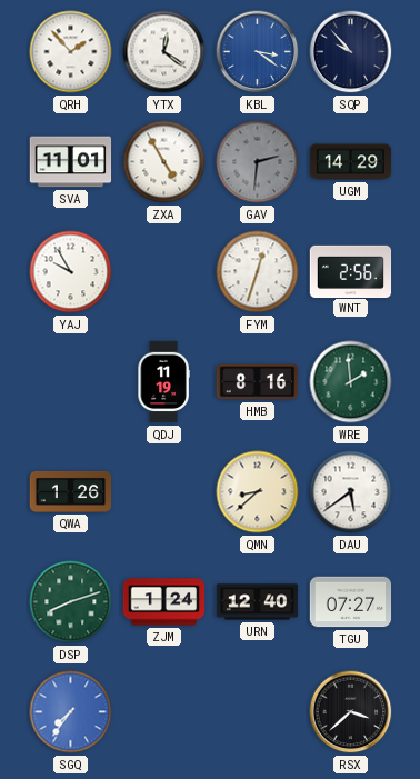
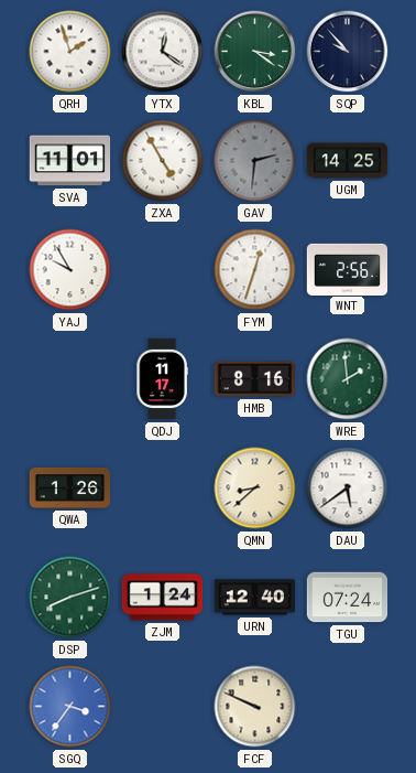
QRH: 1:53 -> 1:57 (70, 52)
KBL dial: blue -> green (255, 52)
UGM: 14:29 -> 14:25 (348, 161)
QDJ: 11:19 -> 11:17 (162, 379)
TGU: 07:27 -> 07:24 (348, 598)
SGQ: 7:36 -> 3:36 (70, 707)
FCF: none -> 9:49 (255, 707)
RSX: 3:38 -> none (351, 712)
